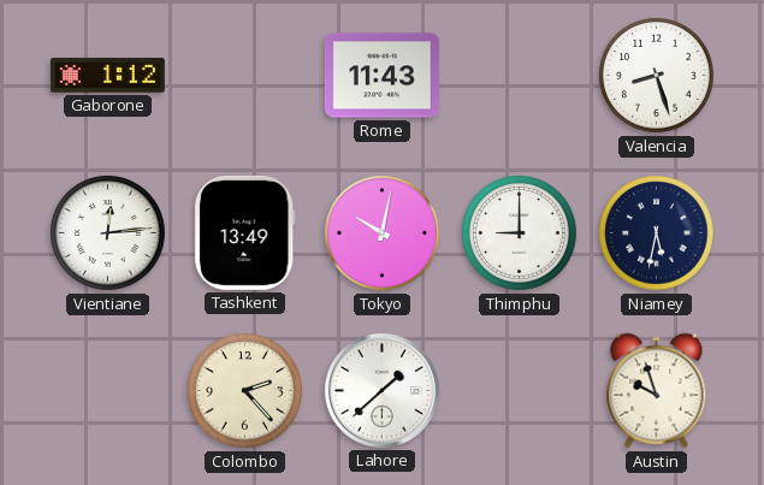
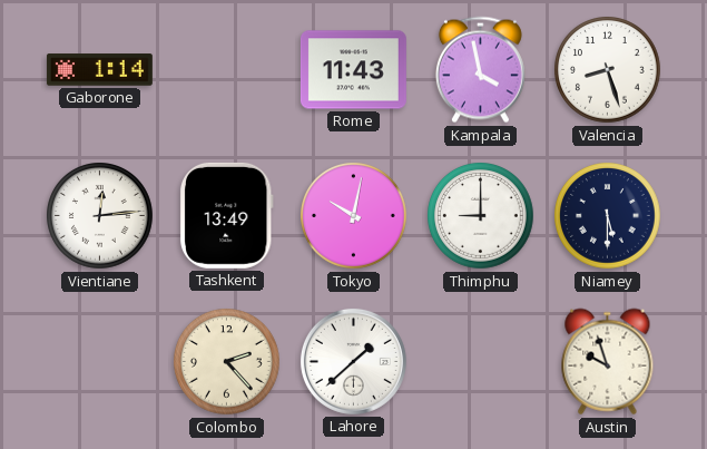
Gaborone: 1:12 -> 1:14 (99, 70)
Kampala: none -> 3:58 (480, 70)
Niamey: 5:32 -> 5:30 (608, 216)
